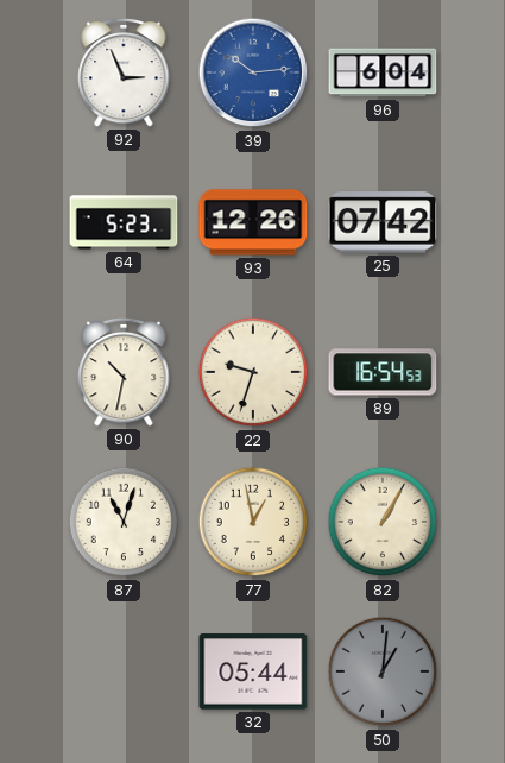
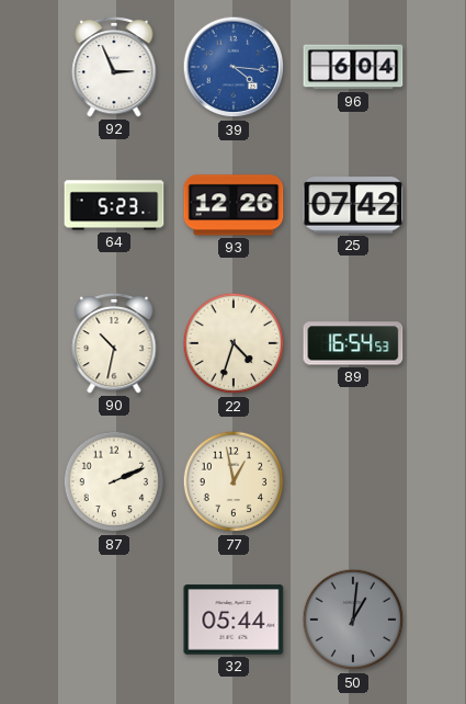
39: 10:14 -> 4:16 (234, 67)
22: 9:33 -> 4:33 (234, 343)
87: 11:03 -> 2:11 (114, 481)
82: 1:05 -> none (383, 522)
